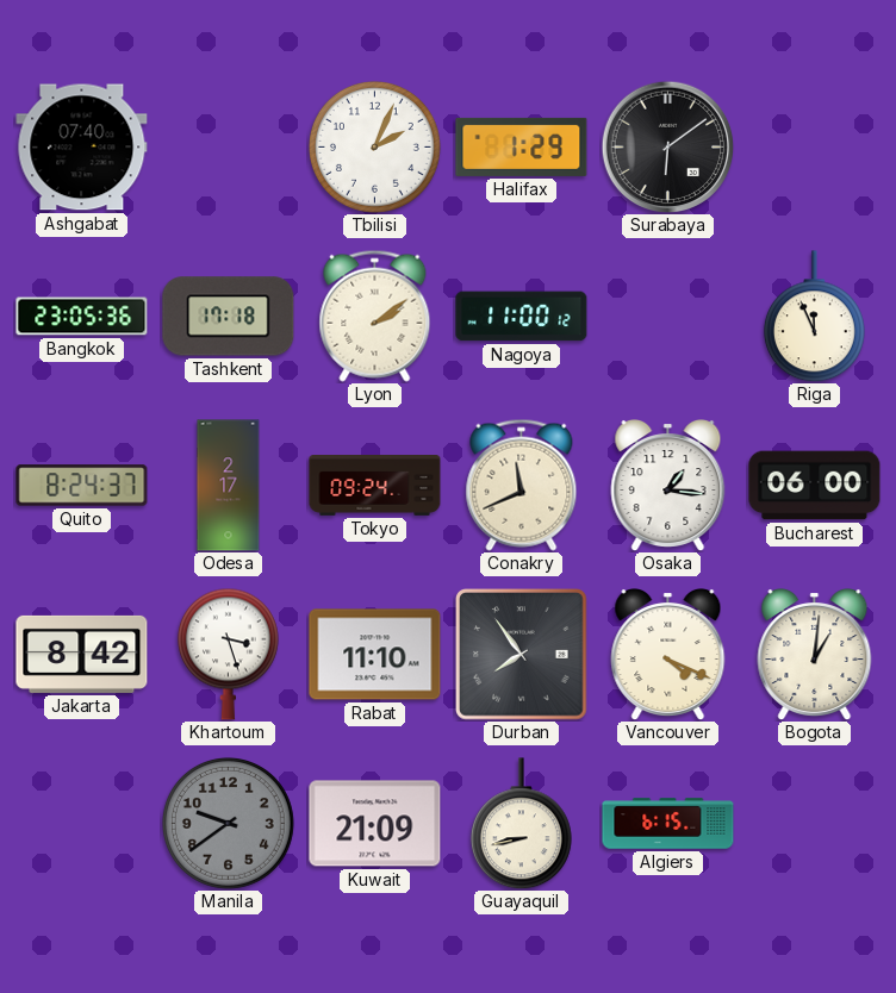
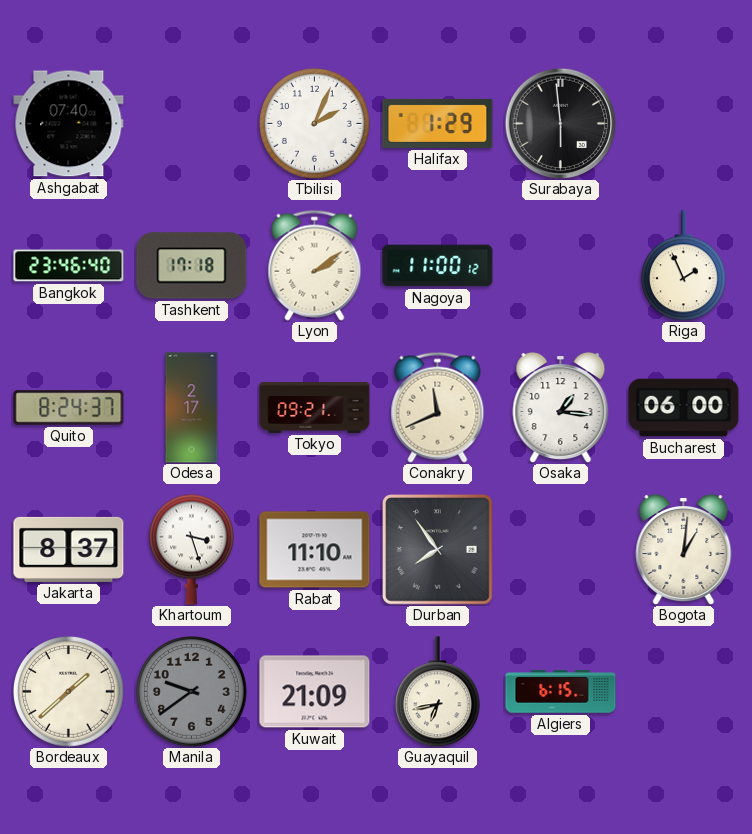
Surabaya: 6:09 -> 5:59 (560, 123)
Bangkok: 23:05 -> 23:46 (69, 266)
Riga: 11:56 -> 1:56 (683, 266)
Tokyo: 09:24 -> 09:21 (315, 408)
Jakarta: 8:42 -> 8:37 (69, 549)
Vancouver: 4:19 -> none (668, 655)
Bordeaux: none -> 1:38 (68, 691)
Guayaquil: 8:43 -> 6:43 (437, 692)
